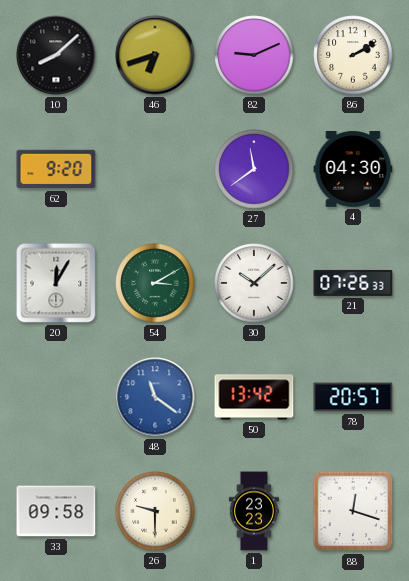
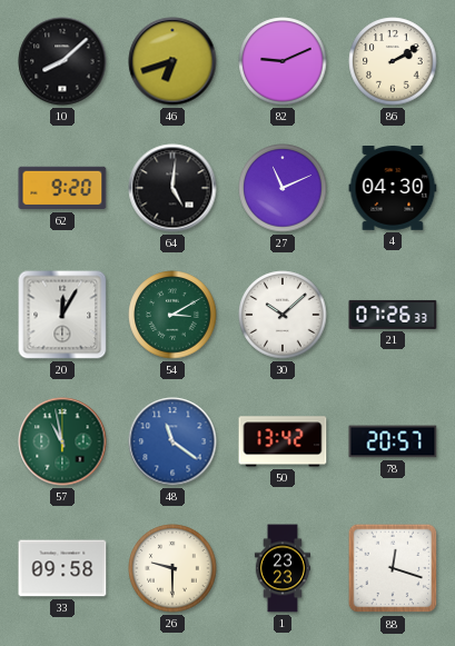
64: none -> 5:01 (172, 188)
27: 11:39 -> 11:11 (283, 188)
57: none -> 10:58 (62, 441)
